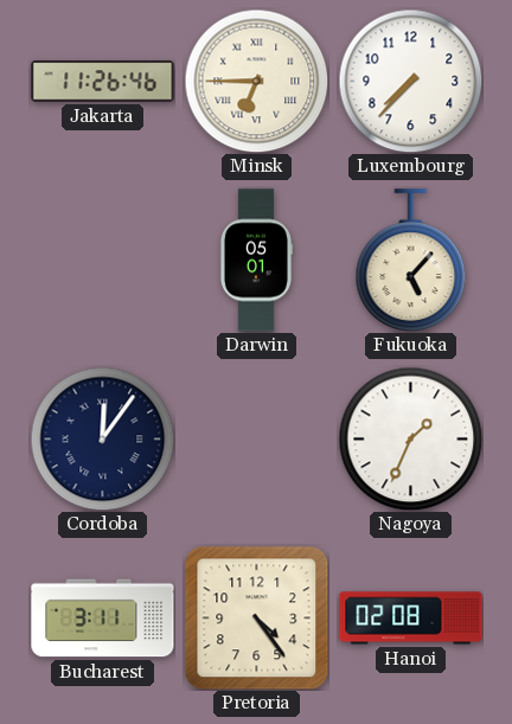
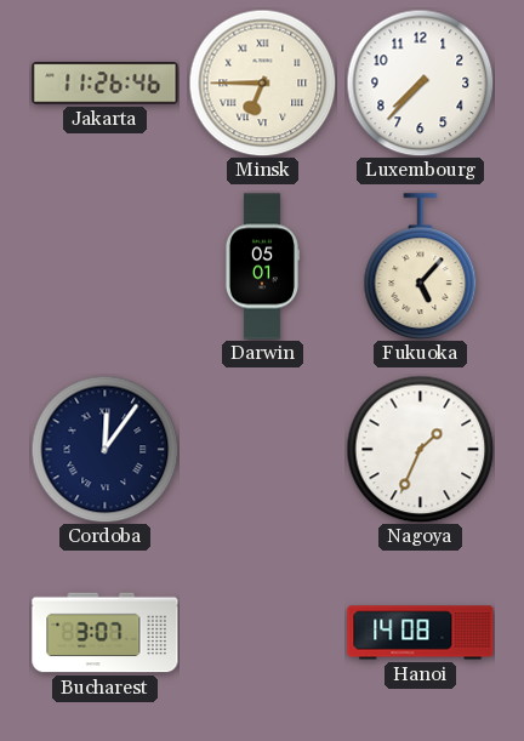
Bucharest: 3:11 -> 3:07 (106, 633)
Pretoria: 4:24 -> none (256, 617)
Hanoi: 02:08 -> 14:08 (421, 633)
